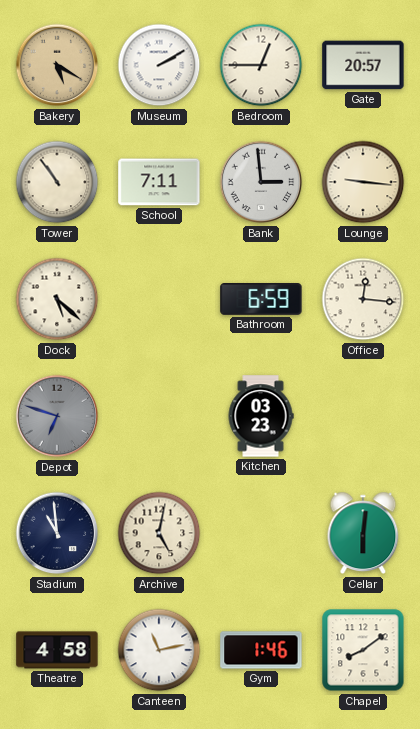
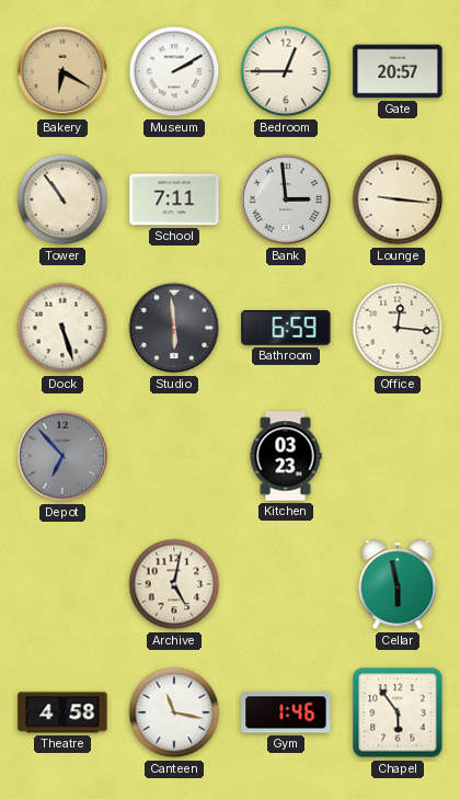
Bakery: 5:20 -> 6:20 (62, 71)
Dock: 5:22 -> 5:27 (62, 328)
Studio: none -> 5:59 (174, 328)
Depot: 6:48 -> 6:53 (62, 456)
Stadium: 10:59 -> none (57, 533)
Cellar: 6:01 -> 5:58 (398, 584)
Canteen: 11:13 -> 11:17 (174, 712)
Chapel: 8:09 -> 5:54 (398, 712)
